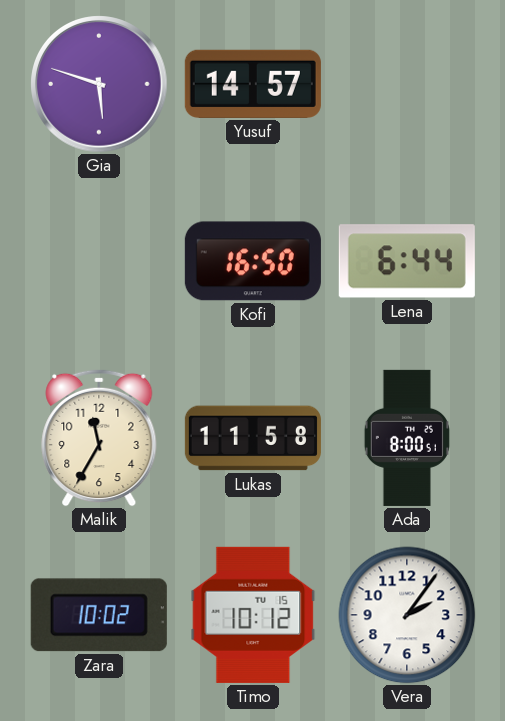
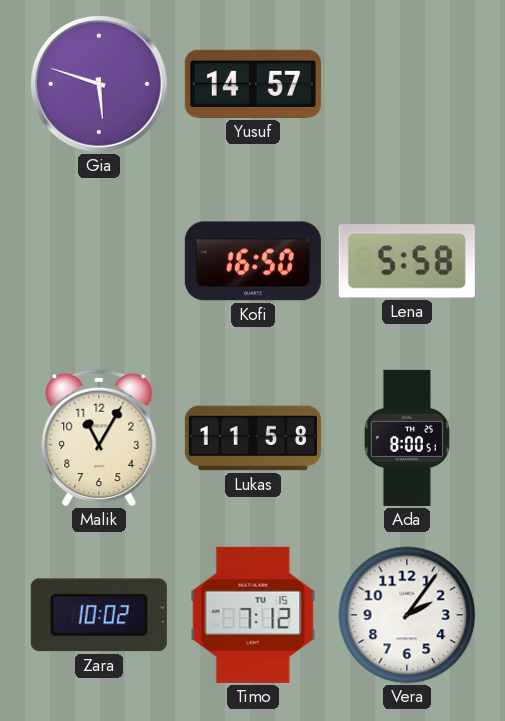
Lena: 6:44 -> 5:58 (407, 261)
Malik: 11:35 -> 11:05 (99, 438)
Timo: 10:12 -> 7:12 (253, 615)
